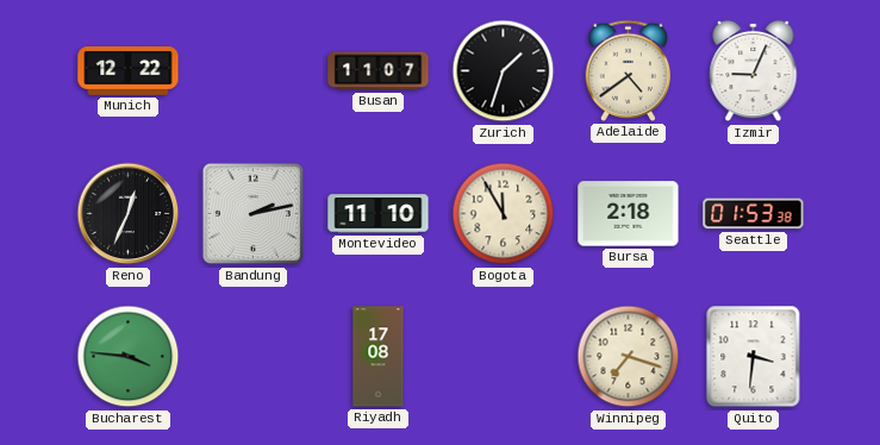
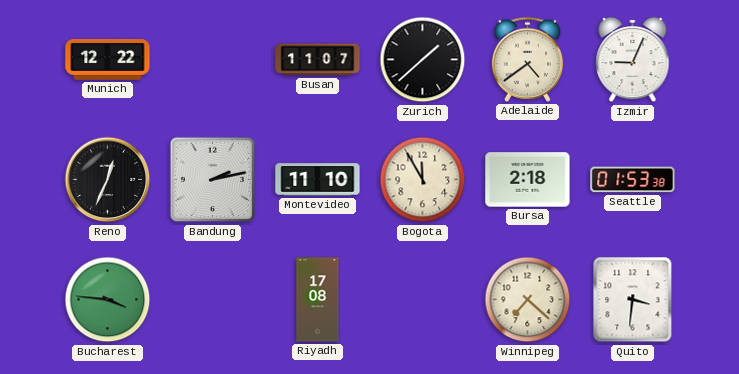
Zurich: 1:33 -> 1:38 (423, 60)
Winnipeg: 7:18 -> 7:22 (528, 300)
